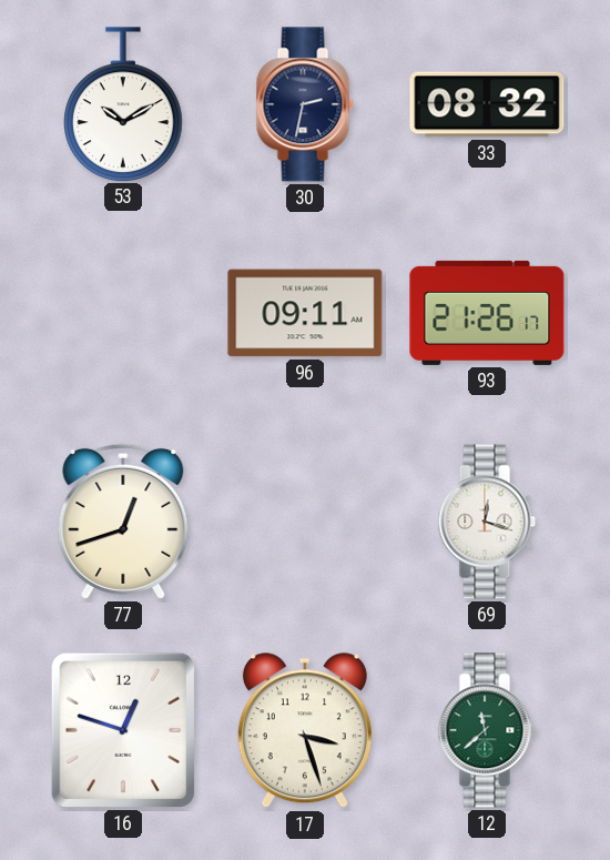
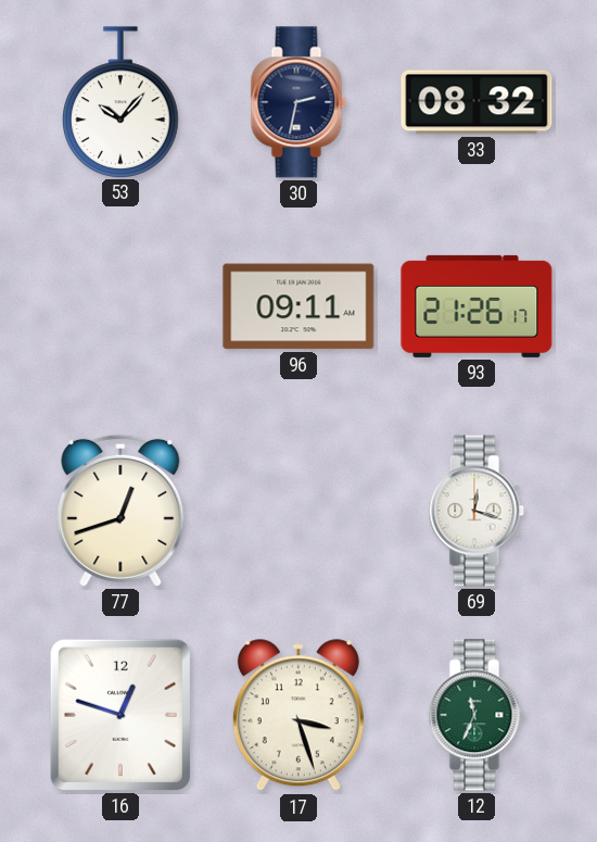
53: 10:10 -> 10:07 (122, 102)
12: 11:38 -> 11:34 (477, 715)
